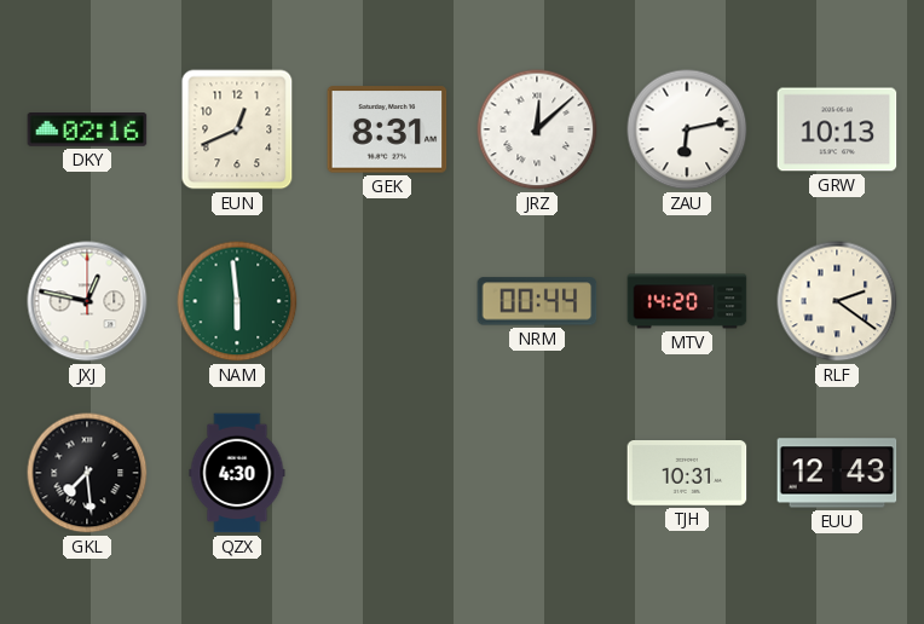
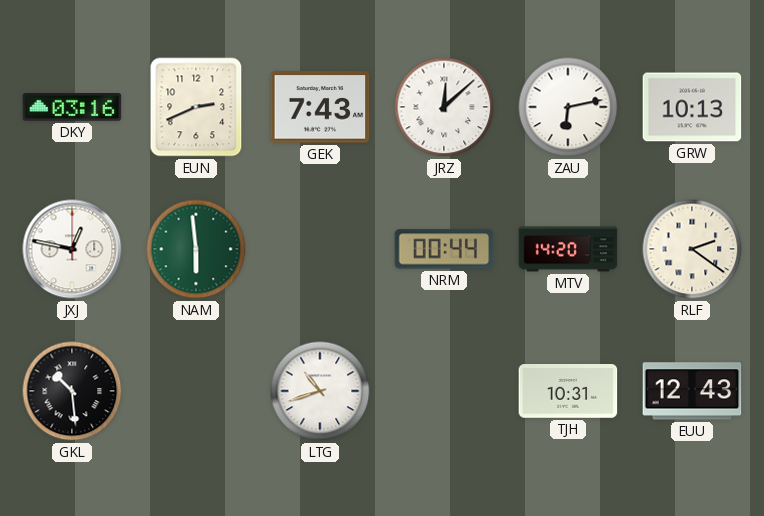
DKY: 02:16 -> 03:16 (72, 108)
EUN: 12:41 -> 2:41 (196, 107)
GEK: 8:31 -> 7:43 (320, 107)
GKL: 7:29 -> 10:29 (72, 391)
QZX: 4:30 -> none (237, 473)
LTG: none -> 10:42 (320, 391)
